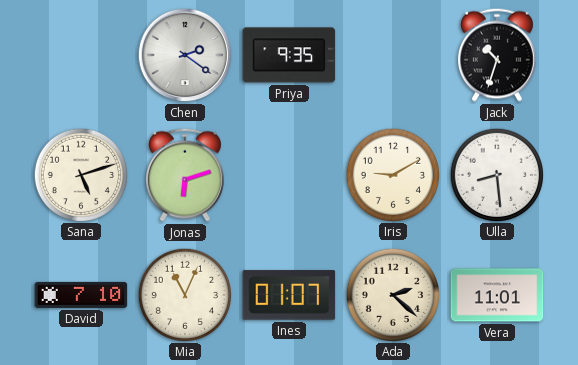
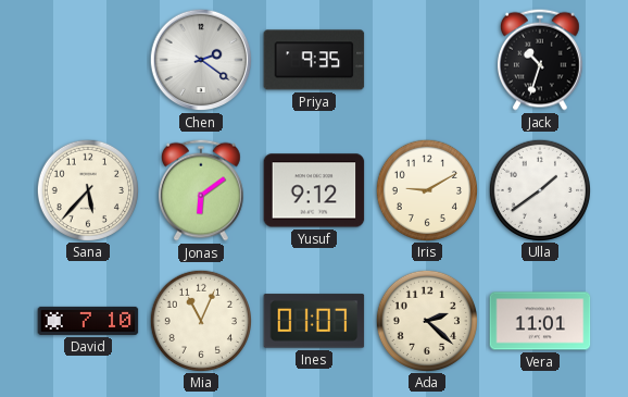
Sana: 5:12 -> 5:37 (87, 189)
Jonas: 6:12 -> 6:09 (201, 190)
Yusuf: none -> 9:12 (314, 190)
Ulla: 8:29 -> 1:39 (539, 189)
